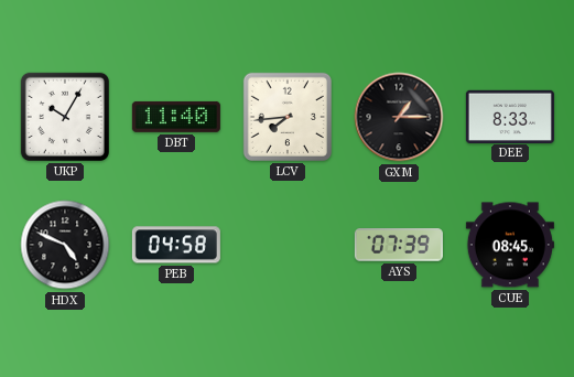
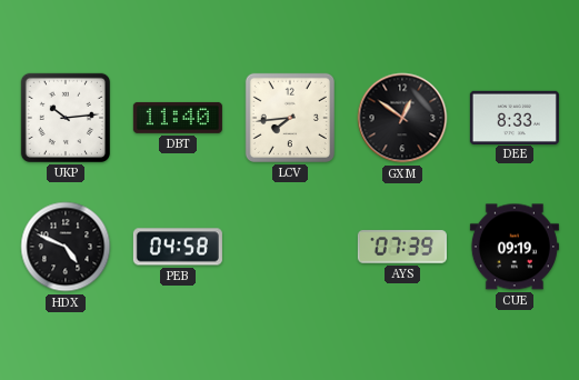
UKP: 10:05 -> 10:14 (66, 118)
GXM: 1:15 -> 12:51 (402, 118)
CUE: 08:45 -> 09:19 (515, 247)
